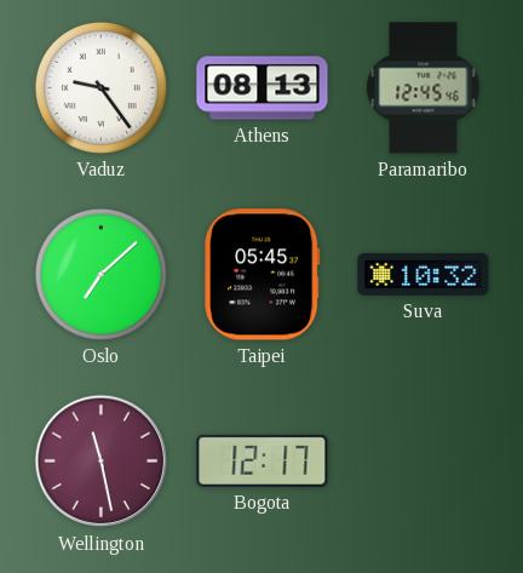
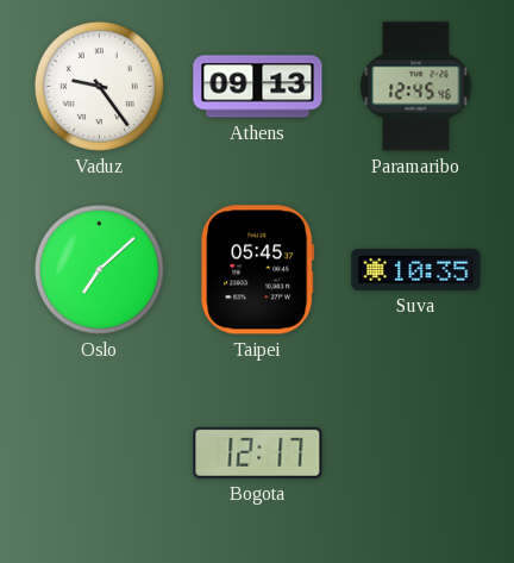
Athens: 08:13 -> 09:13 (258, 87)
Suva: 10:32 -> 10:35 (416, 269)
Wellington: 11:28 -> none (102, 462)
